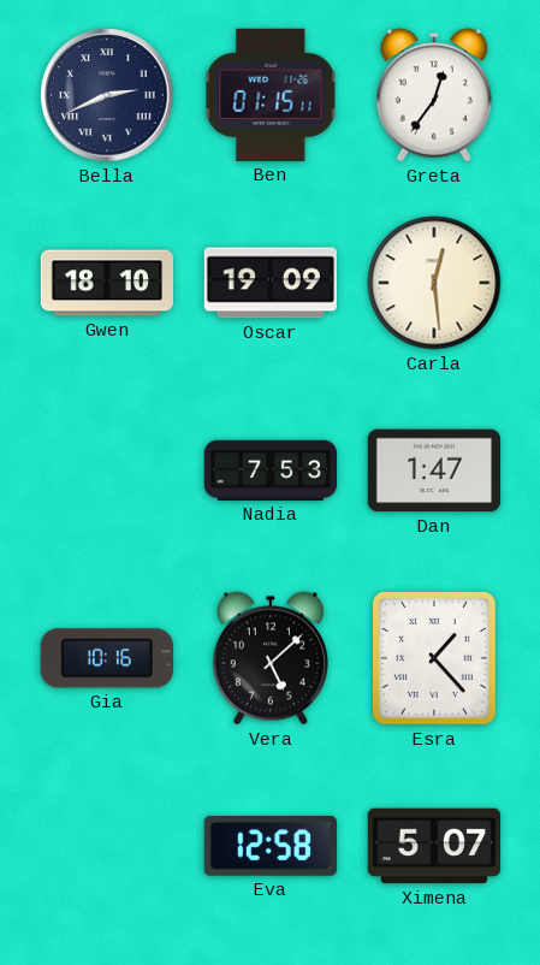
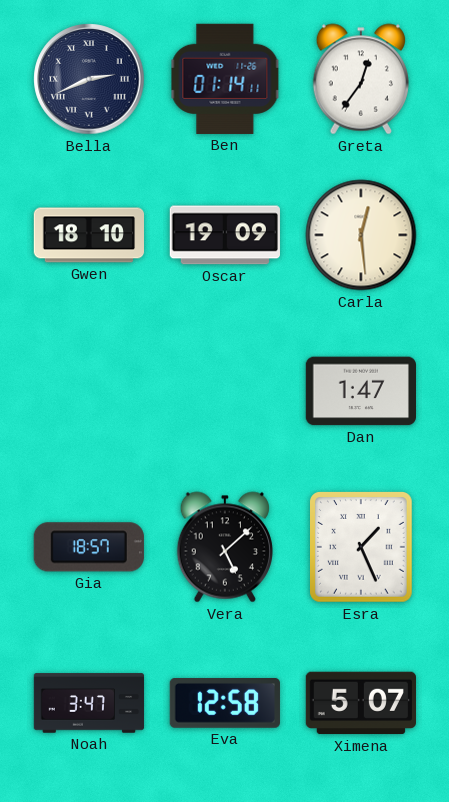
Ben: 01:15 -> 01:14 (225, 79)
Nadia: 7:53 -> none (269, 470)
Gia: 10:16 -> 18:57 (89, 547)
Esra: 1:23 -> 1:26 (362, 548)
Noah: none -> 3:47 (89, 703)
